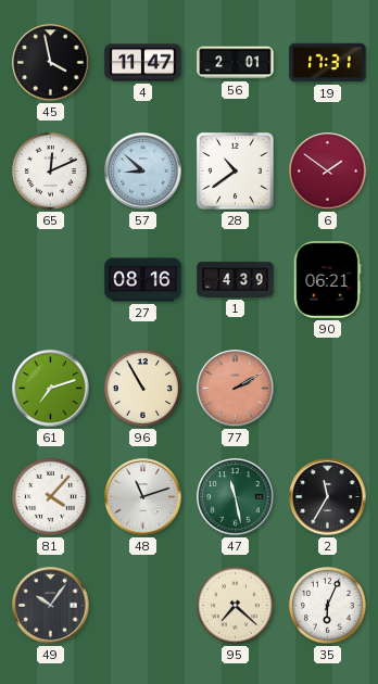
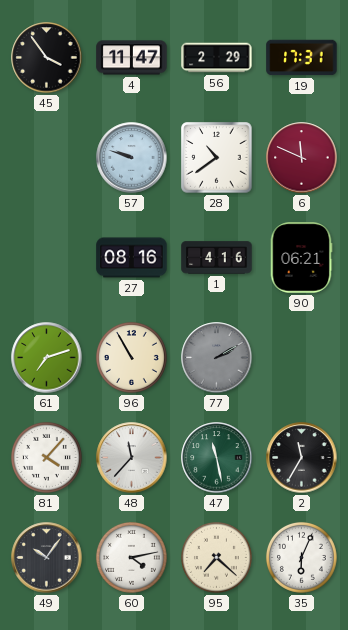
45: 3:58 -> 3:54 (47, 58)
56: 2:01 -> 2:29 (217, 58)
65: 12:11 -> none (50, 170)
57: 8:52 -> 9:48 (132, 158)
6: 1:51 -> 11:49 (302, 158)
1: 4:39 -> 4:16 (217, 258)
77 dial: salmon -> grey (217, 358)
48: 11:12 -> 11:37 (132, 458)
60: none -> 4:13 (131, 557)
